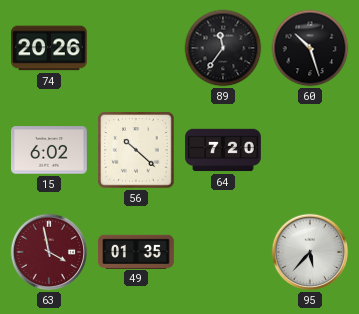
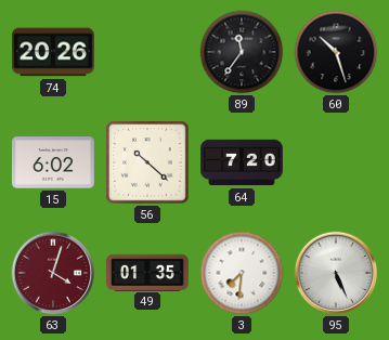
63: 3:58 -> 4:03 (53, 273)
3: none -> 7:31 (242, 273)
95: 5:37 -> 5:26 (336, 273)
